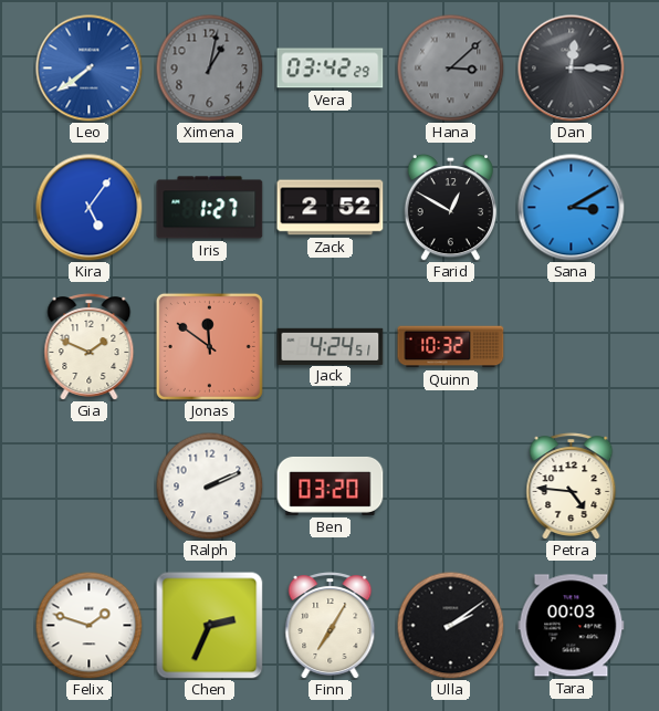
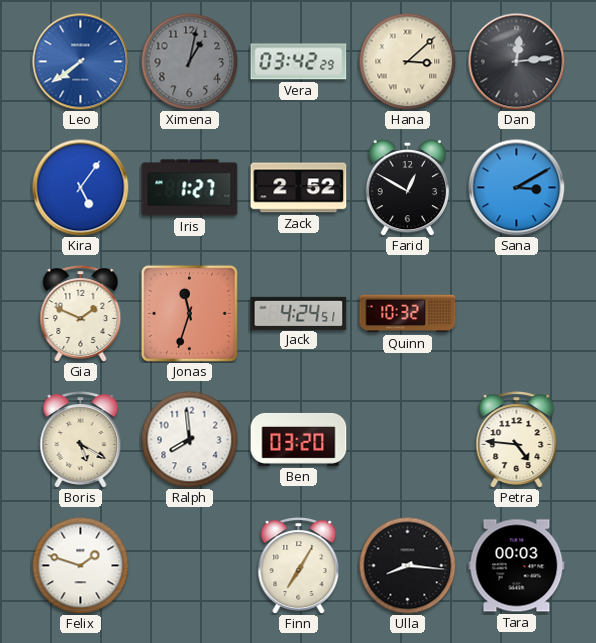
Hana dial: grey -> cream (407, 61)
Dan: 12:15 -> 12:14 (517, 62)
Jonas: 11:51 -> 11:33 (189, 313)
Boris: none -> 5:20 (81, 440)
Ralph: 2:11 -> 7:59 (189, 439)
Chen: 2:34 -> none (210, 626)
Ulla: 2:09 -> 8:16 (407, 565)
